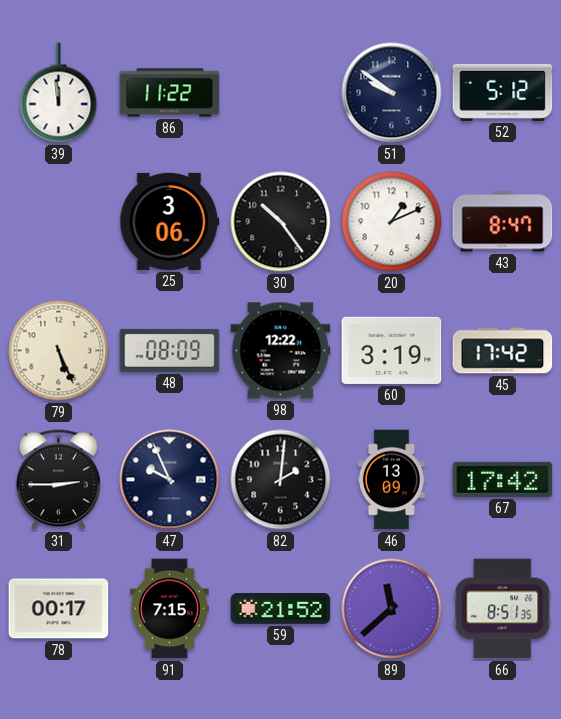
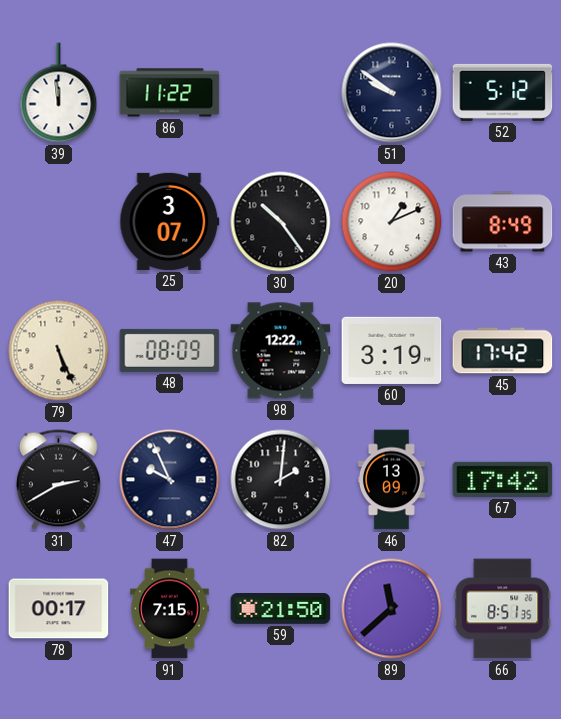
25: 3:06 -> 3:07 (170, 221)
43: 8:47 -> 8:49 (503, 222)
31: 2:45 -> 2:40 (58, 480)
59: 21:52 -> 21:50 (281, 609)
